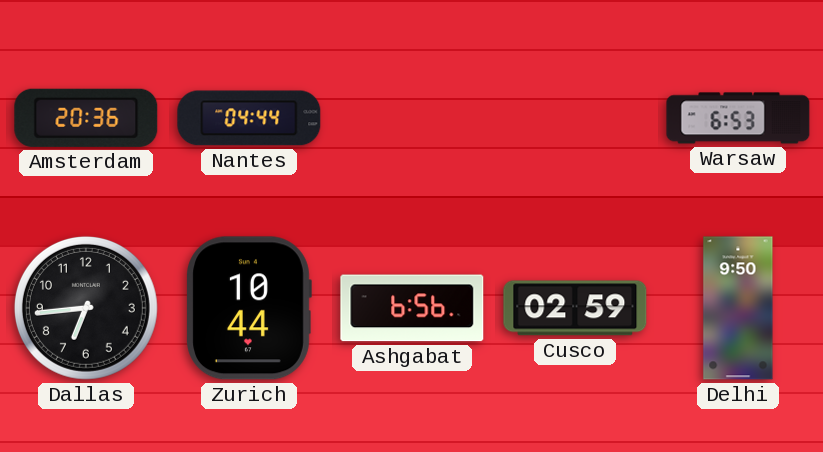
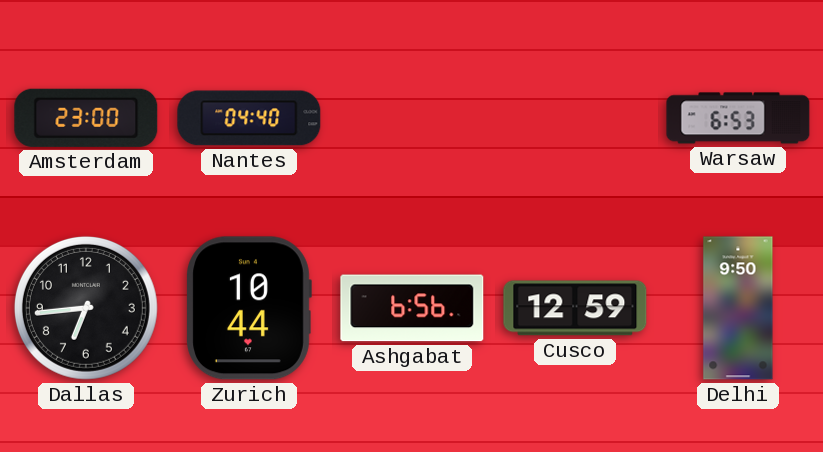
Amsterdam: 20:36 -> 23:00 (86, 118)
Nantes: 04:44 -> 04:40 (249, 118)
Cusco: 02:59 -> 12:59 (575, 308)
